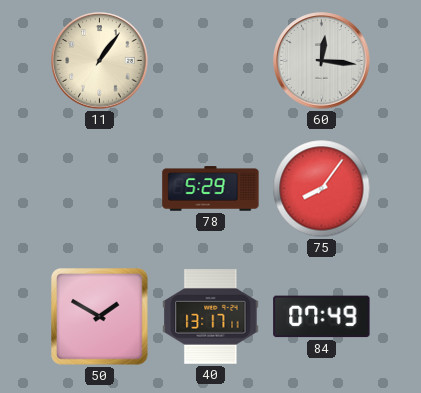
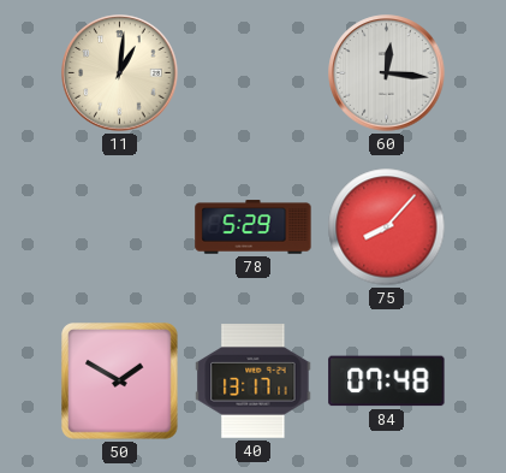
11: 1:06 -> 1:01 (120, 73)
75: 8:06 -> 8:07 (387, 227)
84: 07:49 -> 07:48 (387, 382)
